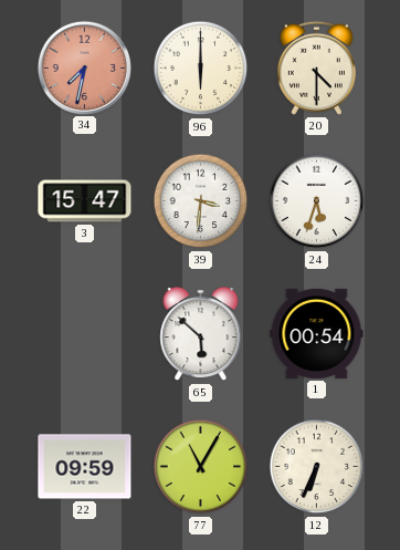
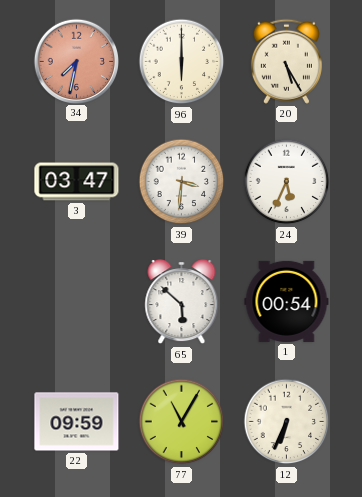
20: 4:30 -> 5:25 (286, 61)
3: 15:47 -> 03:47 (77, 182)
24: 5:33 -> 5:34 (287, 182)
